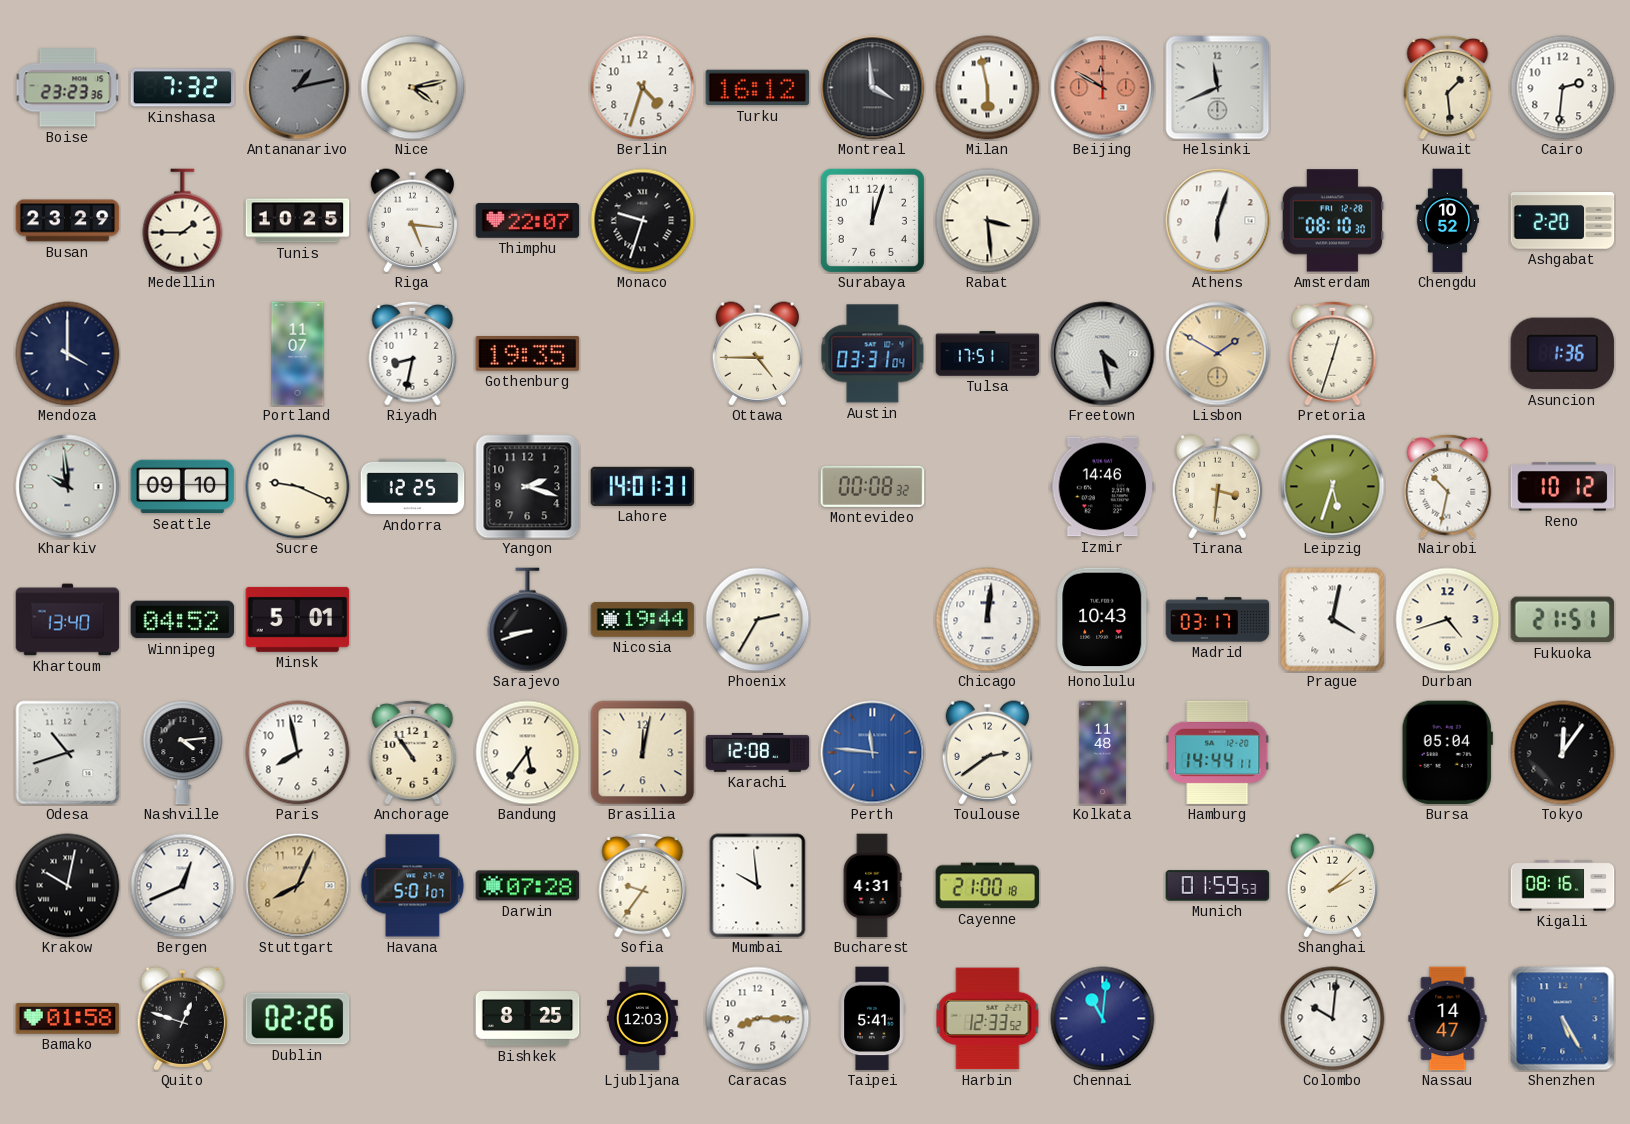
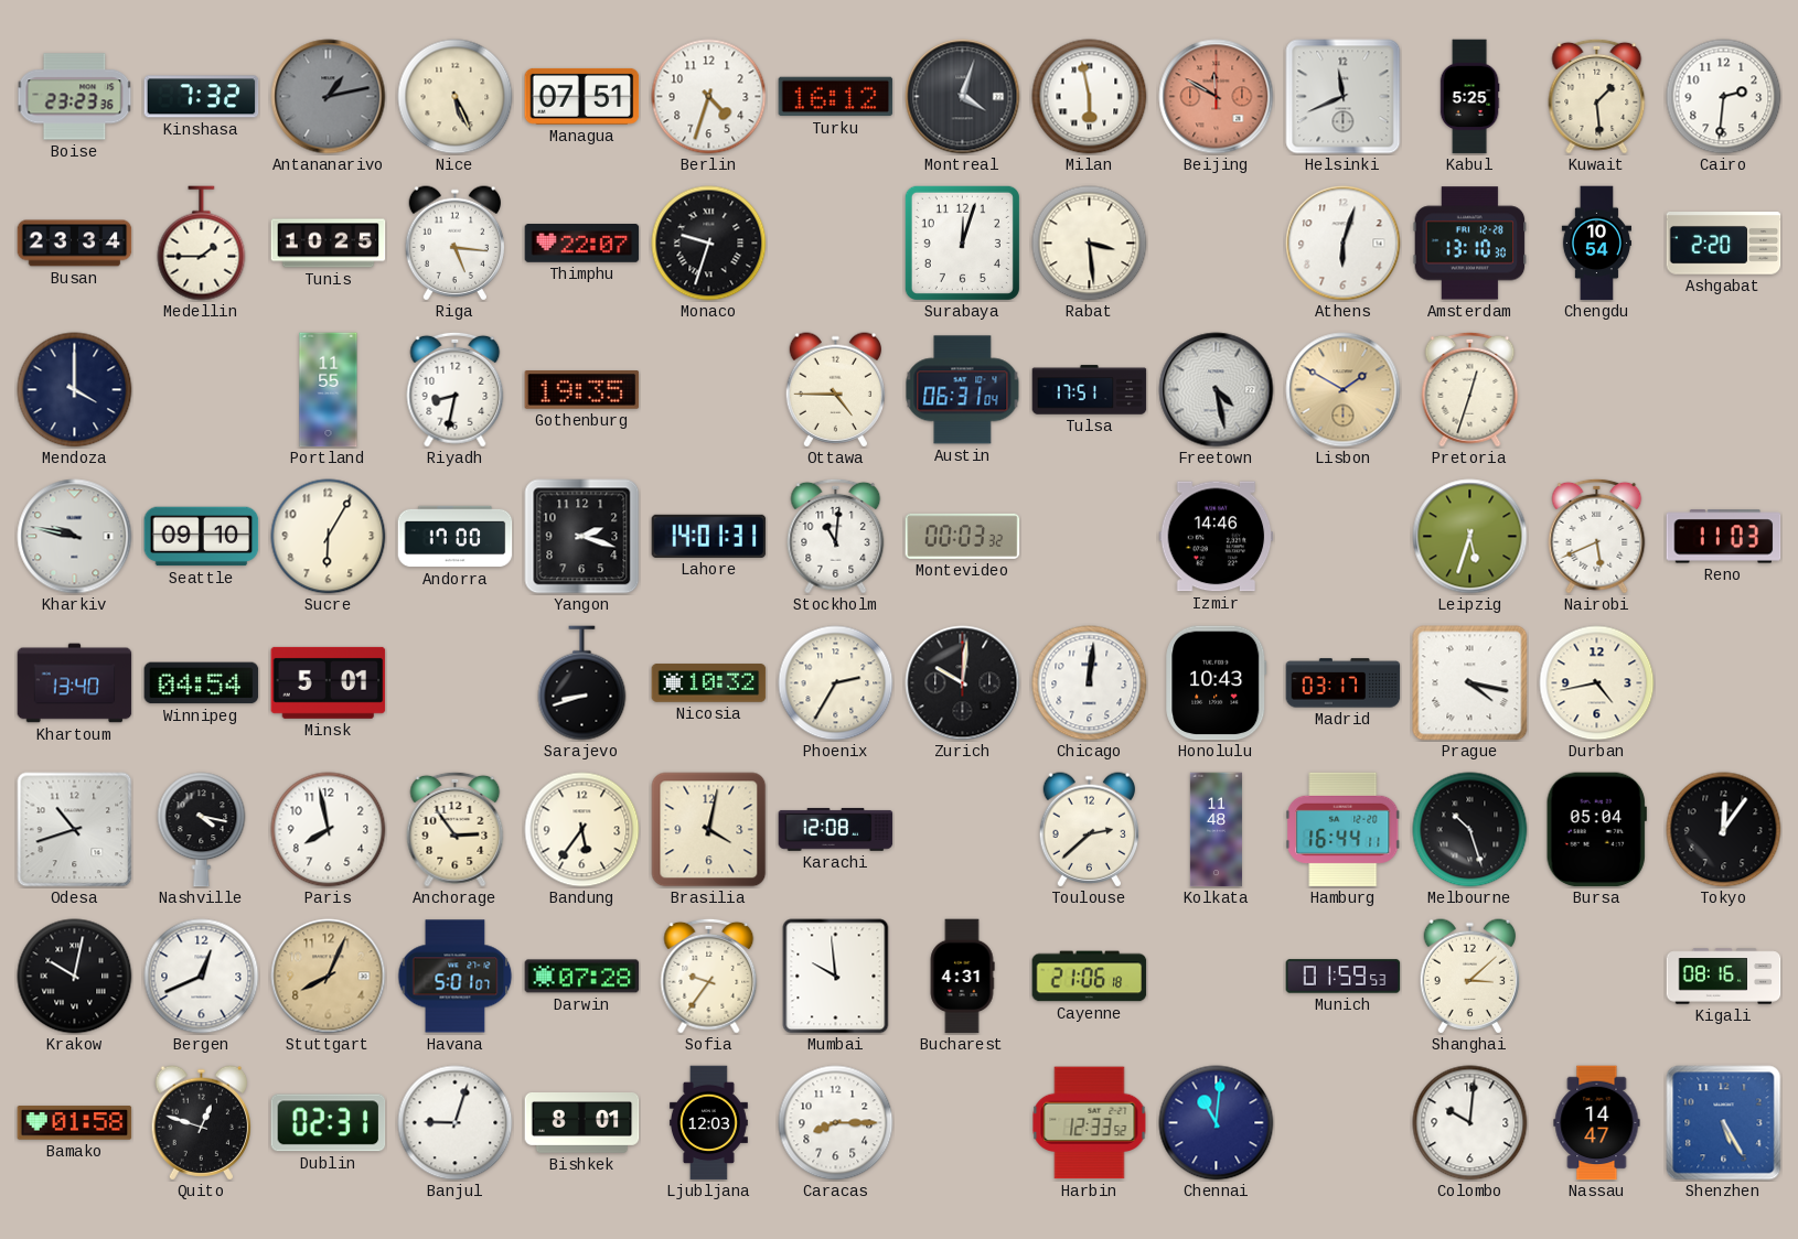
Nice: 4:13 -> 5:26 (456, 97)
Managua: none -> 07:51 (582, 96)
Montreal: 3:59 -> 4:03 (963, 97)
Kabul: none -> 5:25 (1469, 97)
Busan: 23:29 -> 23:34 (75, 244)
Amsterdam: 08:10 -> 13:10 (1470, 244)
Chengdu: 10:52 -> 10:54 (1596, 244)
Portland: 11:07 -> 11:55 (329, 390)
Austin: 03:31 -> 06:31 (963, 390)
Asuncion: 1:36 -> none (1563, 354)
Kharkiv: 9:59 -> 9:47 (75, 537)
Sucre: 9:19 -> 6:05 (329, 537)
Andorra: 12:25 -> 17:00 (456, 537)
Stockholm: none -> 11:01 (836, 536)
Montevideo: 00:08 -> 00:03 (963, 536)
Tirana: 3:31 -> none (1217, 487)
Nairobi: 10:32 -> 5:41 (1597, 536)
Reno: 10:12 -> 11:03 (1724, 537)
Winnipeg: 04:52 -> 04:54 (202, 683)
Nicosia: 19:44 -> 10:32 (709, 683)
Zurich: none -> 10:01 (963, 683)
Prague: 4:02 -> 4:17 (1470, 683)
Durban: 4:42 -> 4:43 (1597, 683)
Fukuoka: 21:51 -> none (1563, 620)
Nashville: 4:14 -> 4:17 (202, 830)
Anchorage: 10:54 -> 2:54 (456, 829)
Brasilia: 12:02 -> 4:02 (709, 830)
Perth: 11:46 -> none (873, 753)
Toulouse: 2:39 -> 2:38 (1089, 830)
Hamburg: 14:44 -> 16:44 (1344, 829)
Melbourne: none -> 10:27 (1470, 830)
Cayenne: 21:00 -> 21:06 (1090, 977)
Shanghai: 2:08 -> 3:08 (1469, 977)
Dublin: 02:26 -> 02:31 (329, 1123)
Banjul: none -> 9:03 (456, 1123)
Bishkek: 8:25 -> 8:01 (582, 1123)
Taipei: 5:41 -> none (872, 1019)
